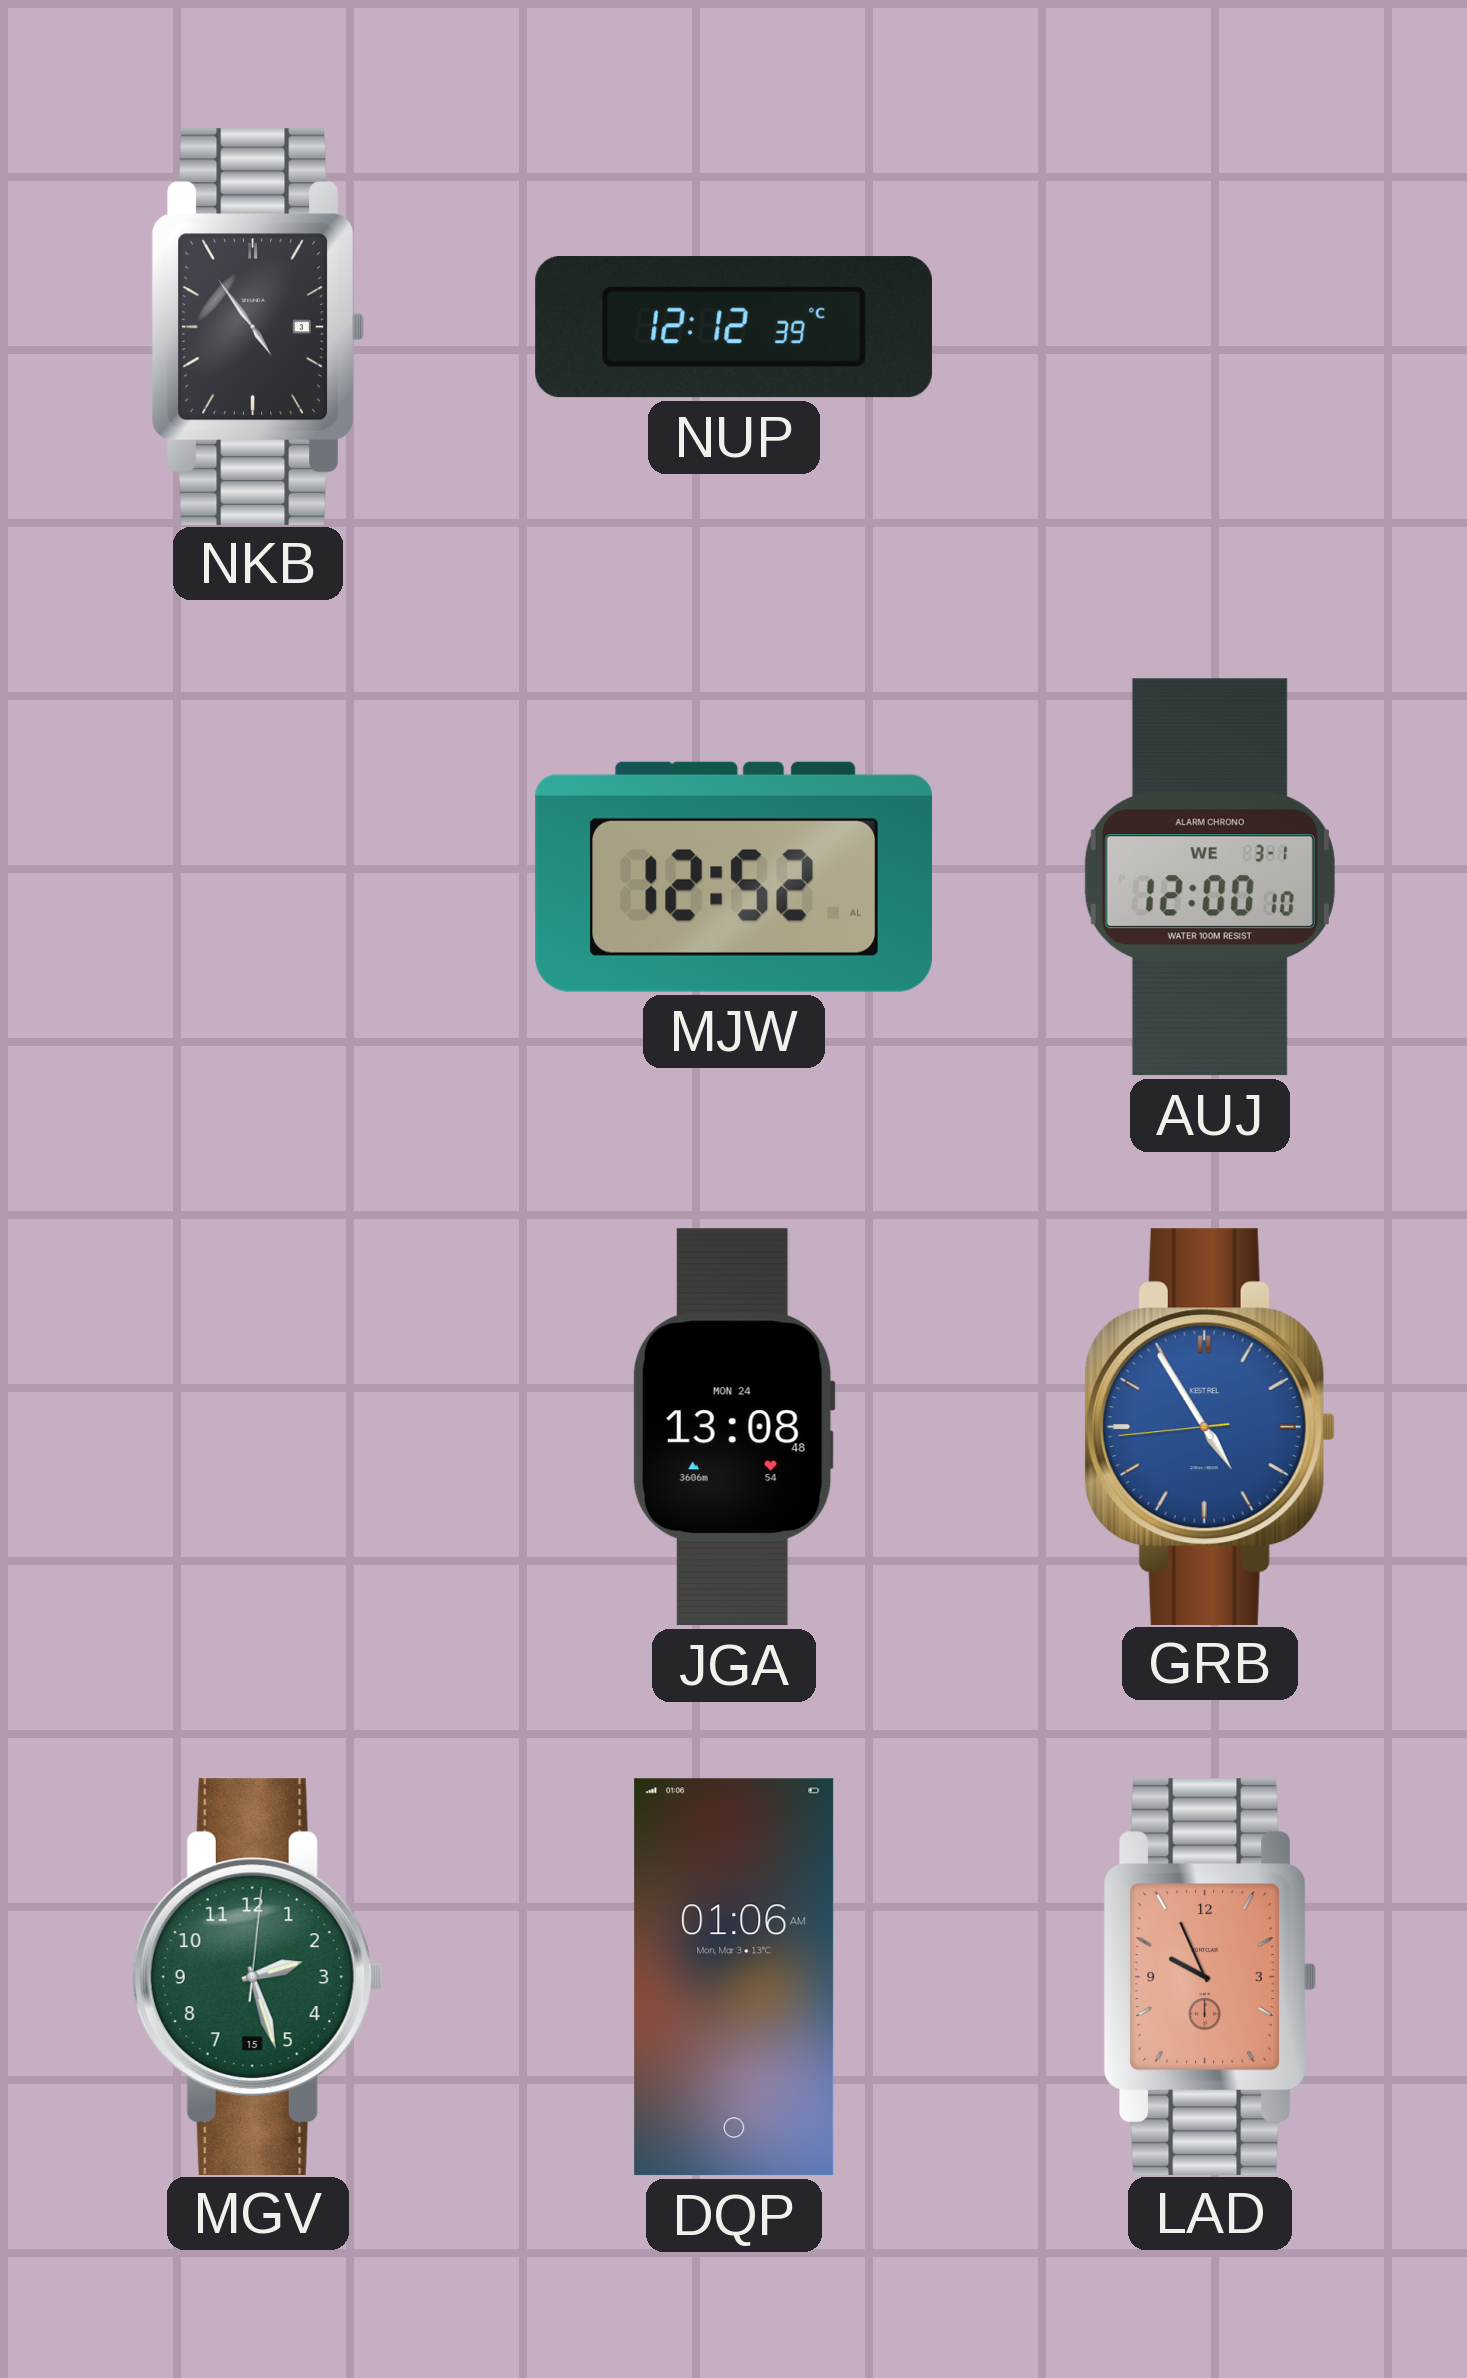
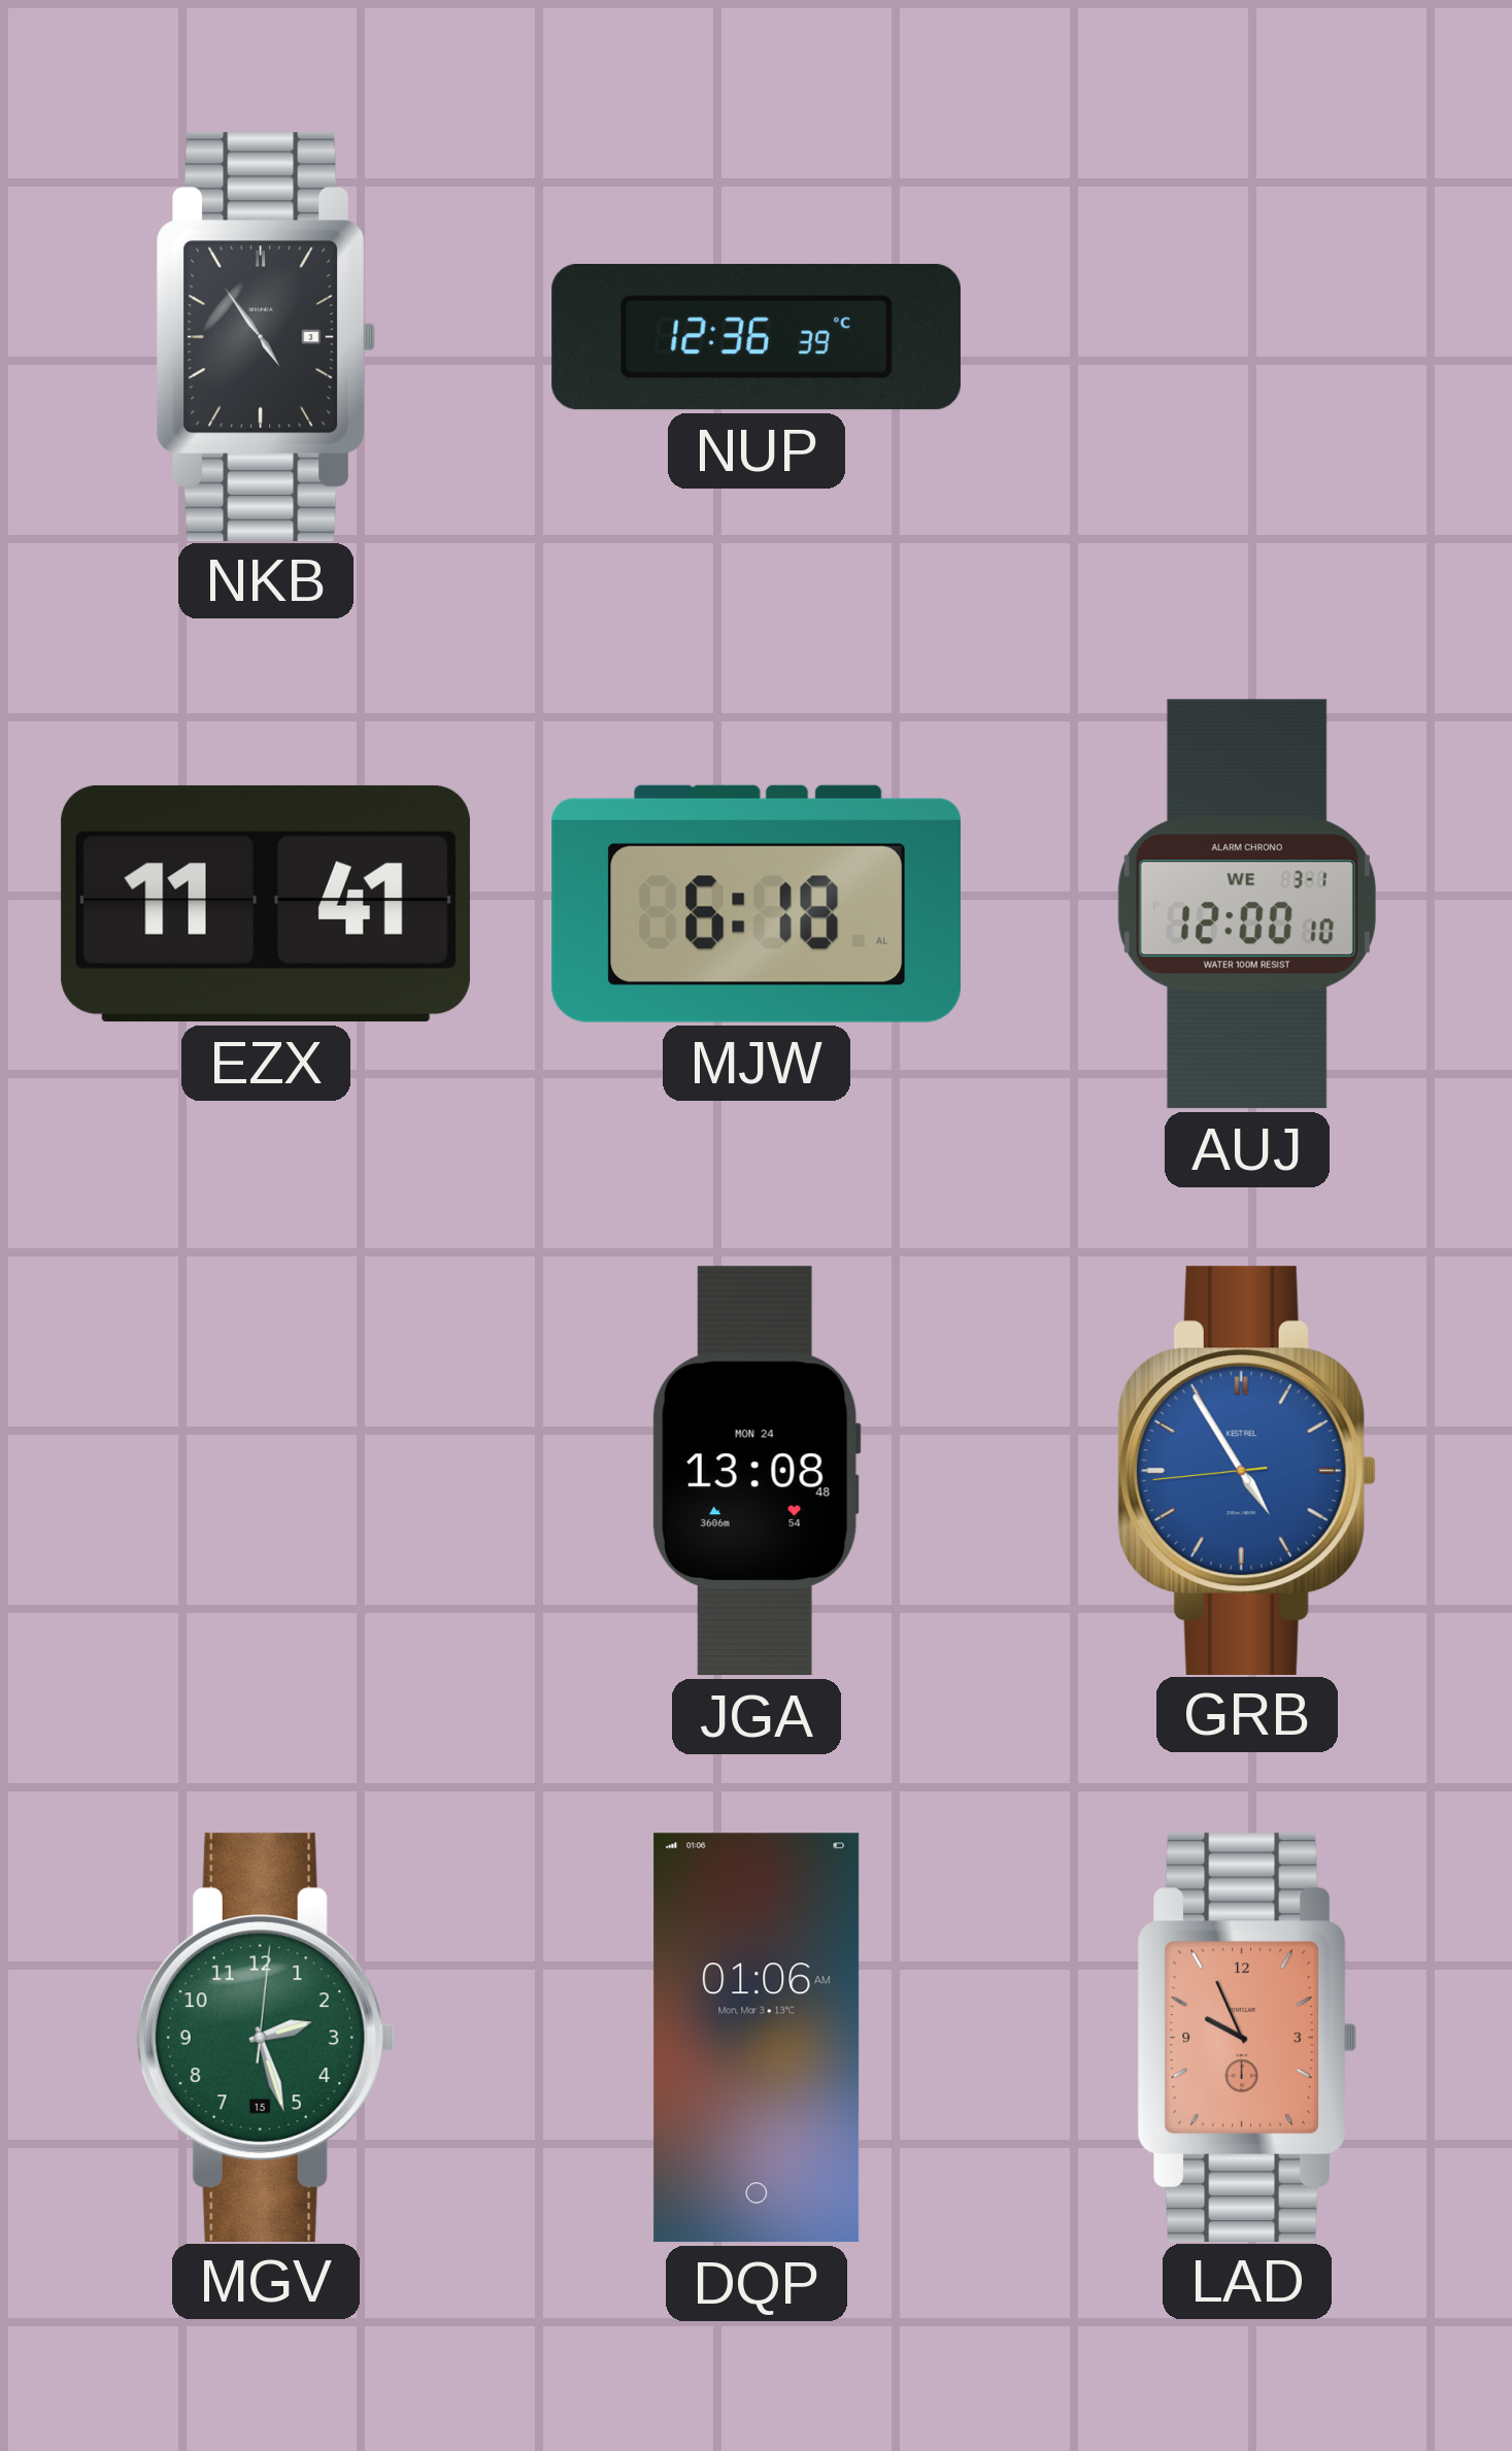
NUP: 12:12 -> 12:36 (757, 337)
EZX: none -> 11:41 (266, 904)
MJW: 12:52 -> 6:18 (755, 904)
